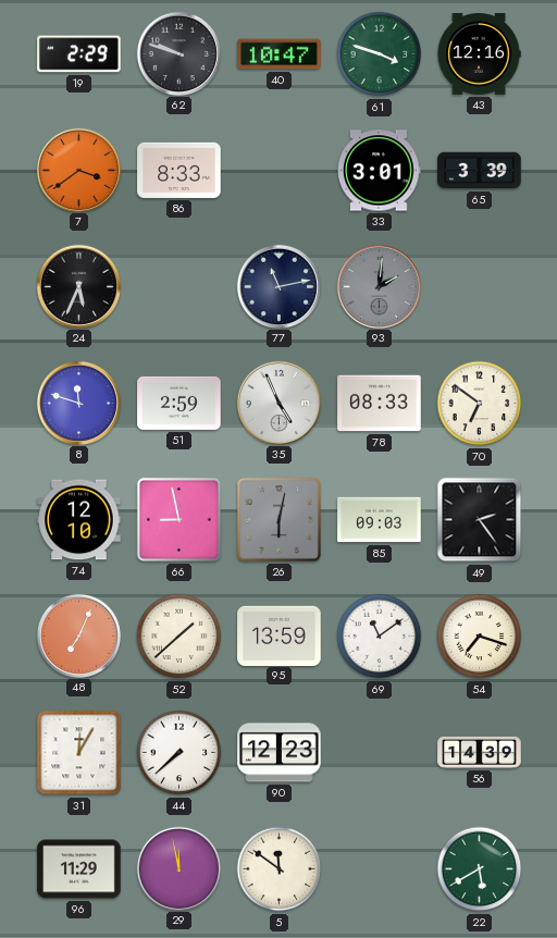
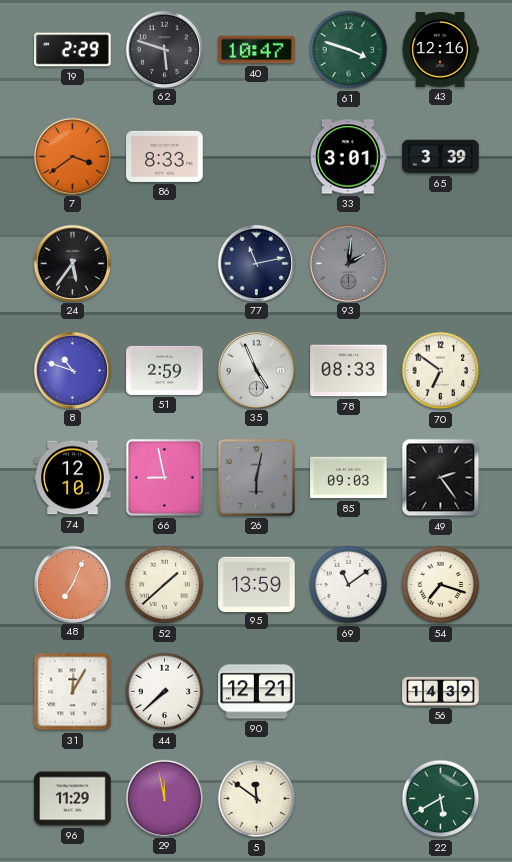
62: 9:48 -> 5:48 (164, 49)
24: 5:34 -> 5:36 (72, 263)
8: 11:48 -> 10:48 (72, 370)
90: 12:23 -> 12:21 (257, 692)
